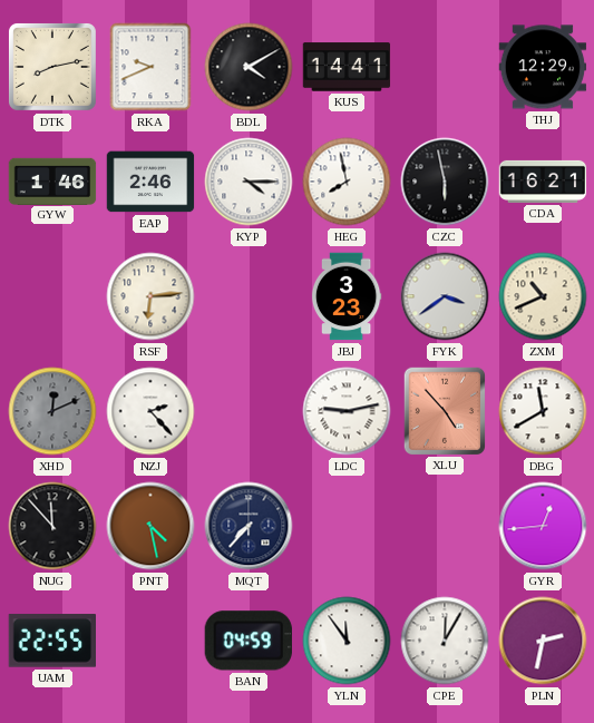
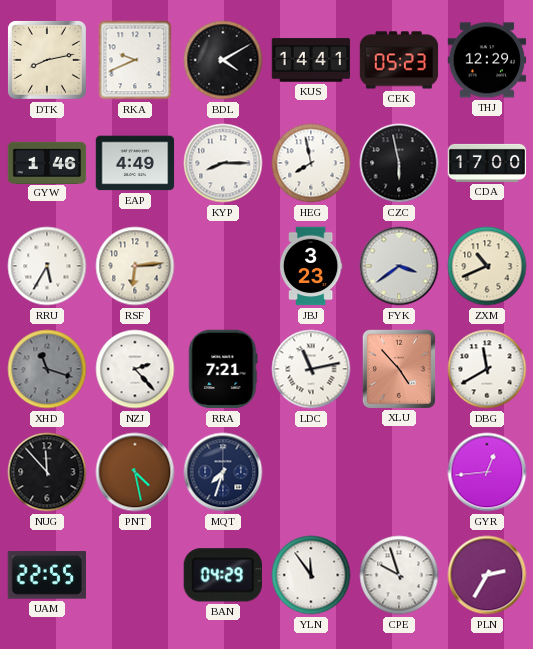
CEK: none -> 05:23 (399, 60)
EAP: 2:46 -> 4:49 (135, 163)
KYP: 4:15 -> 8:15 (223, 163)
CDA: 16:21 -> 17:00 (487, 163)
RRU: none -> 5:35 (47, 266)
XHD: 12:11 -> 11:18 (47, 369)
RRA: none -> 7:21 (223, 369)
LDC: 9:13 -> 11:13 (311, 369)
MQT: 7:37 -> 7:33 (223, 472)
BAN: 04:59 -> 04:29 (223, 575)
CPE: 12:05 -> 9:57 (399, 575)
PLN: 2:32 -> 2:35 (487, 575)
